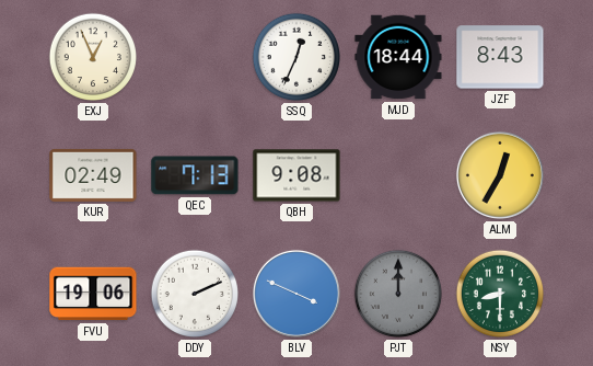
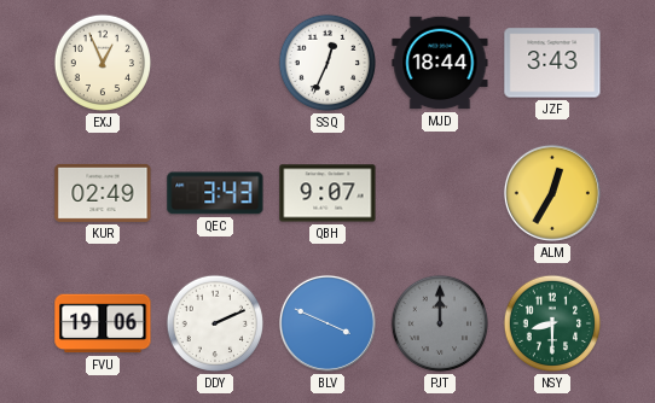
JZF: 8:43 -> 3:43 (552, 63)
QEC: 7:13 -> 3:43 (215, 193)
QBH: 9:08 -> 9:07 (327, 193)
